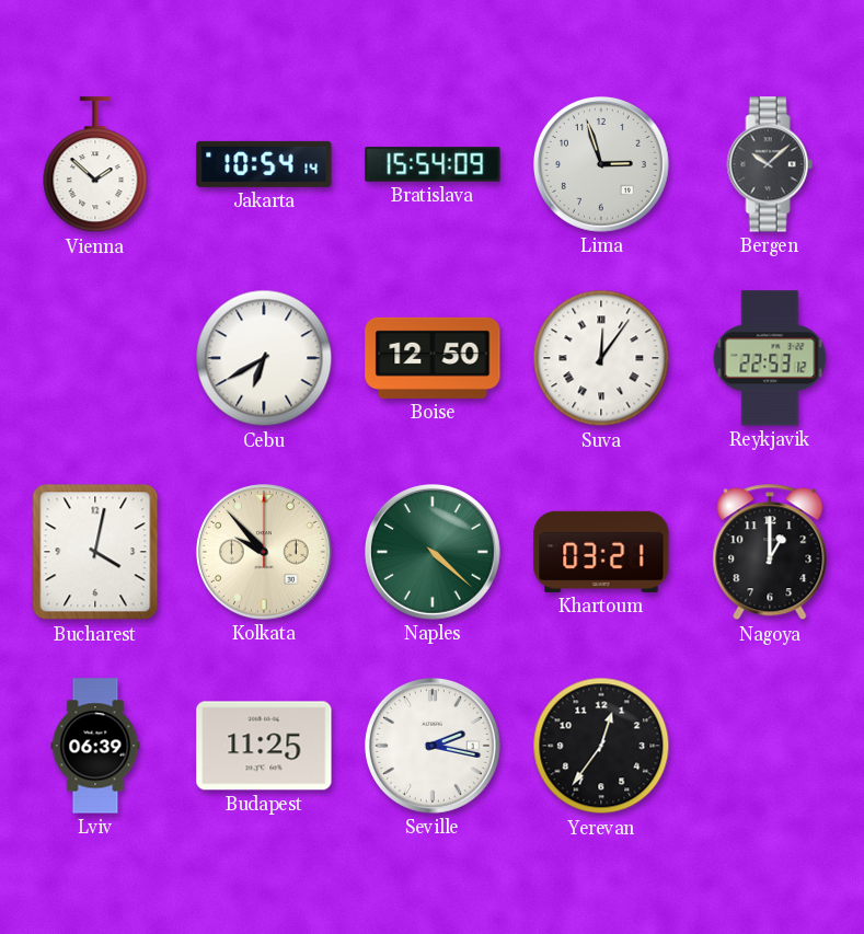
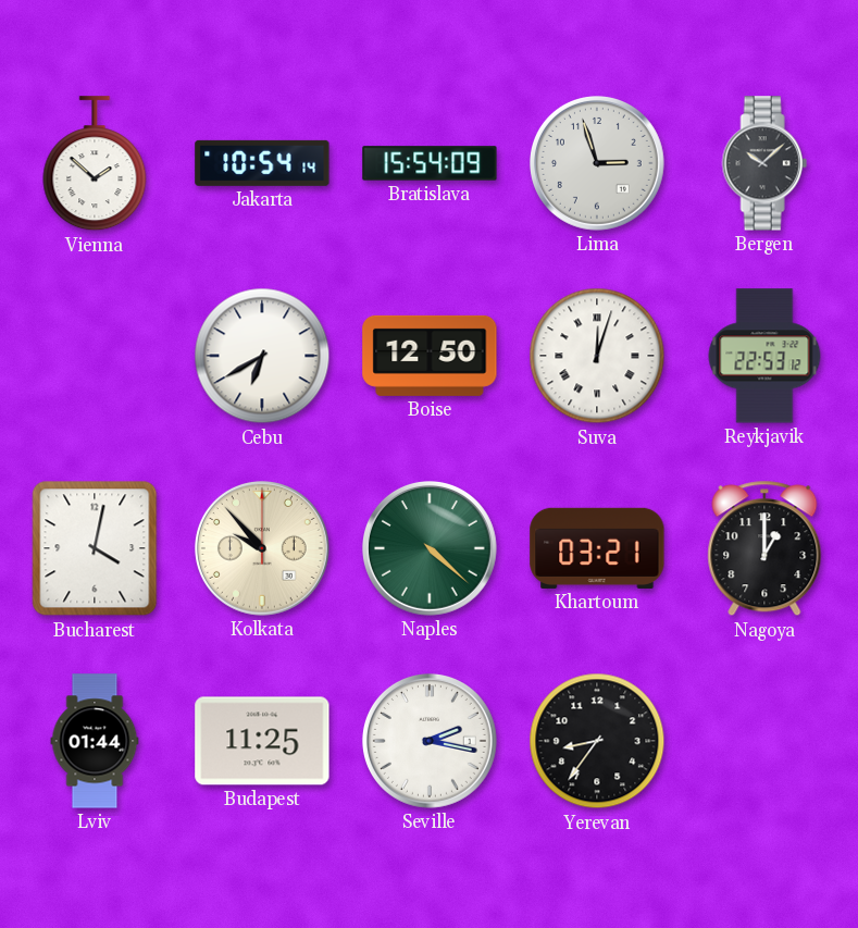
Suva: 12:06 -> 12:03 (597, 356)
Lviv: 06:39 -> 01:44 (95, 741)
Yerevan: 12:36 -> 8:36 (597, 741)
